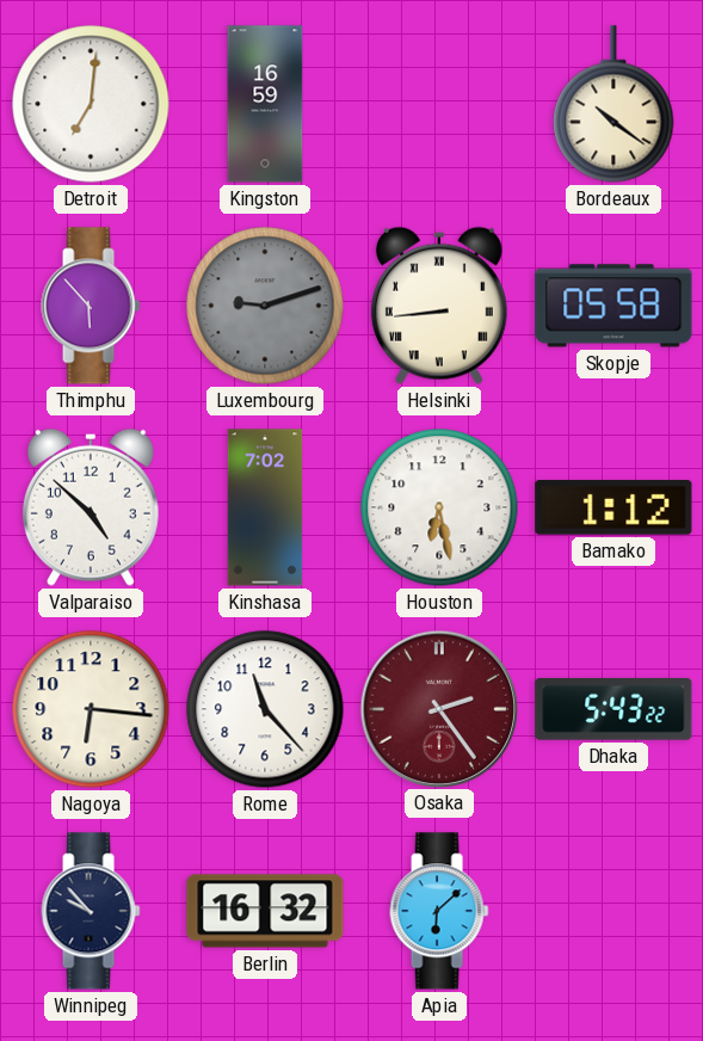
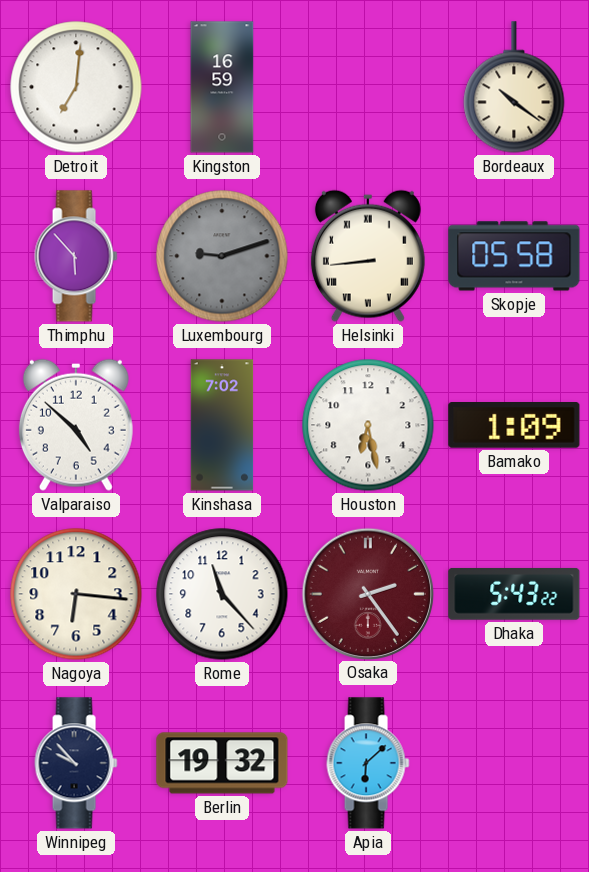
Bamako: 1:12 -> 1:09 (514, 426)
Berlin: 16:32 -> 19:32 (222, 763)
